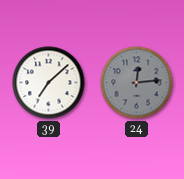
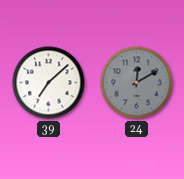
24: 12:14 -> 12:10 (137, 83)
